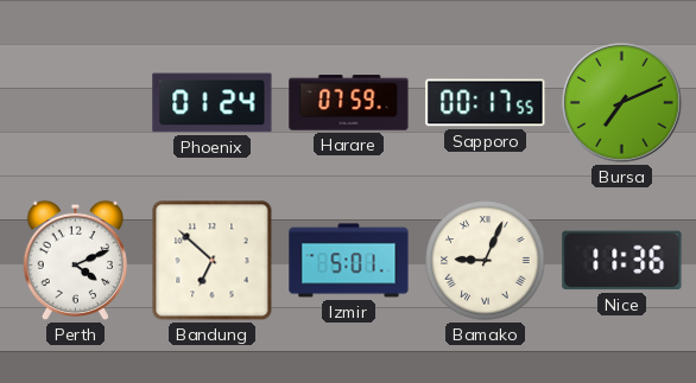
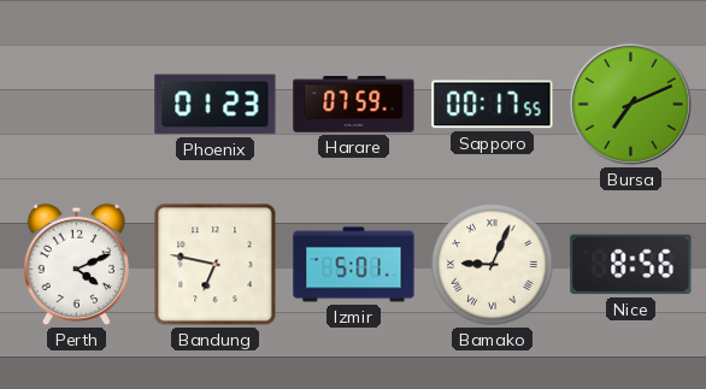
Phoenix: 01:24 -> 01:23 (216, 105)
Bandung: 6:52 -> 6:47 (216, 265)
Nice: 11:36 -> 8:56 (631, 265)
